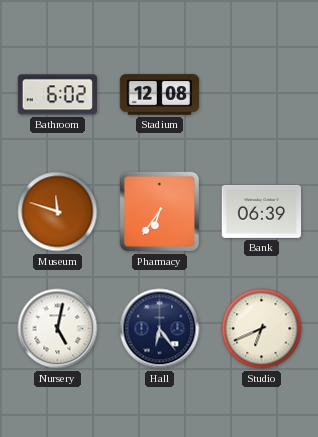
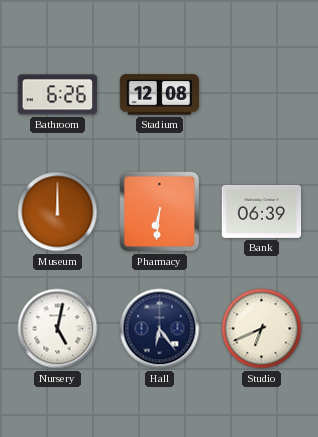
Bathroom: 6:02 -> 6:26 (57, 95)
Museum: 11:48 -> 12:00 (58, 212)
Pharmacy: 6:36 -> 6:31 (160, 212)
